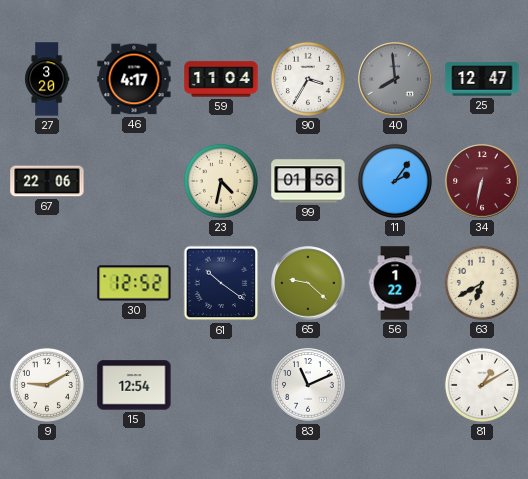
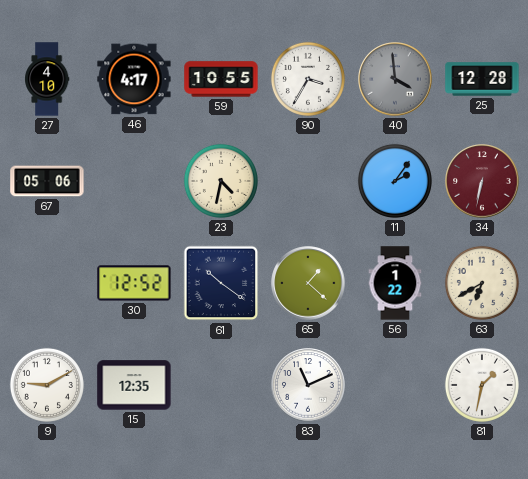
27: 3:20 -> 4:10 (48, 79)
59: 11:04 -> 10:55 (221, 79)
40: 7:59 -> 3:59 (395, 79)
25: 12:47 -> 12:28 (482, 79)
67: 22:06 -> 05:06 (47, 181)
99: 01:56 -> none (308, 181)
65: 9:22 -> 1:22 (308, 283)
15: 12:54 -> 12:35 (134, 385)
81: 1:10 -> 1:32 (482, 385)
